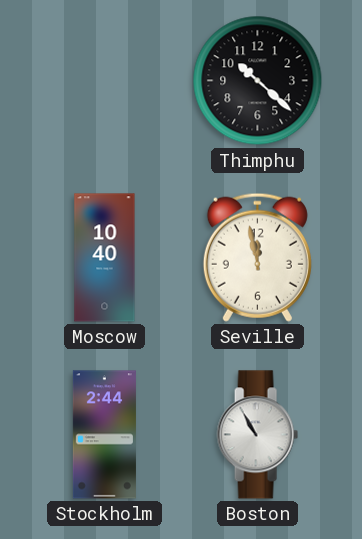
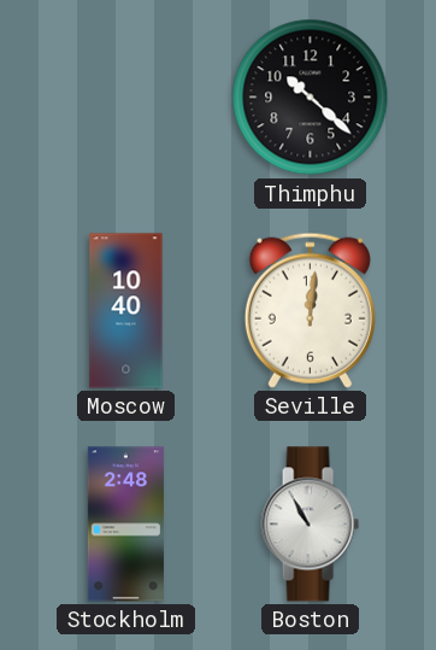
Seville: 11:58 -> 12:01 (310, 310)
Stockholm: 2:44 -> 2:48 (125, 525)
